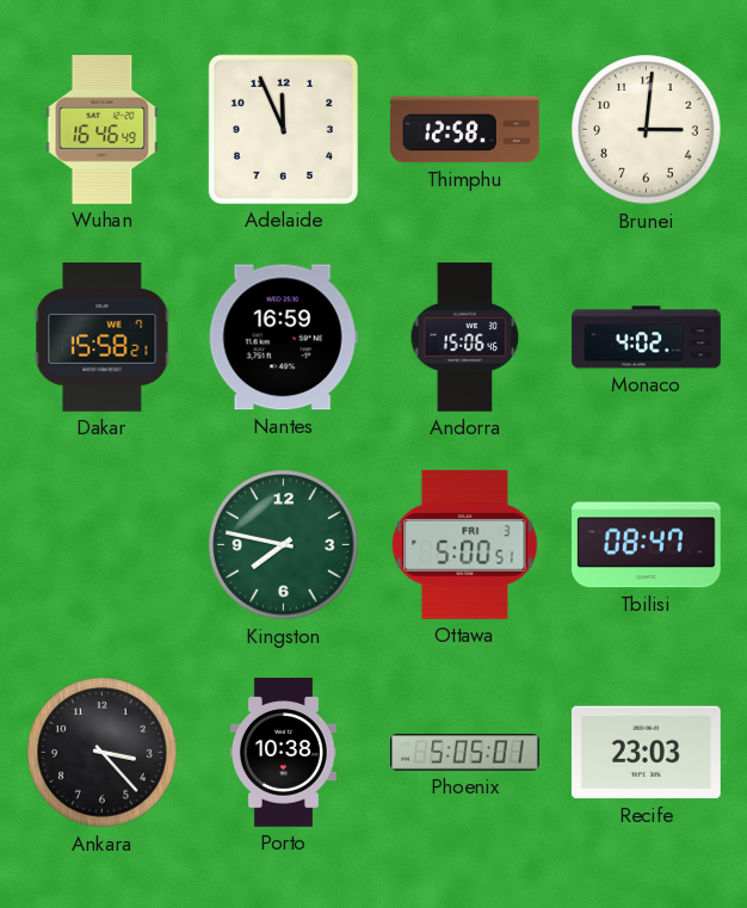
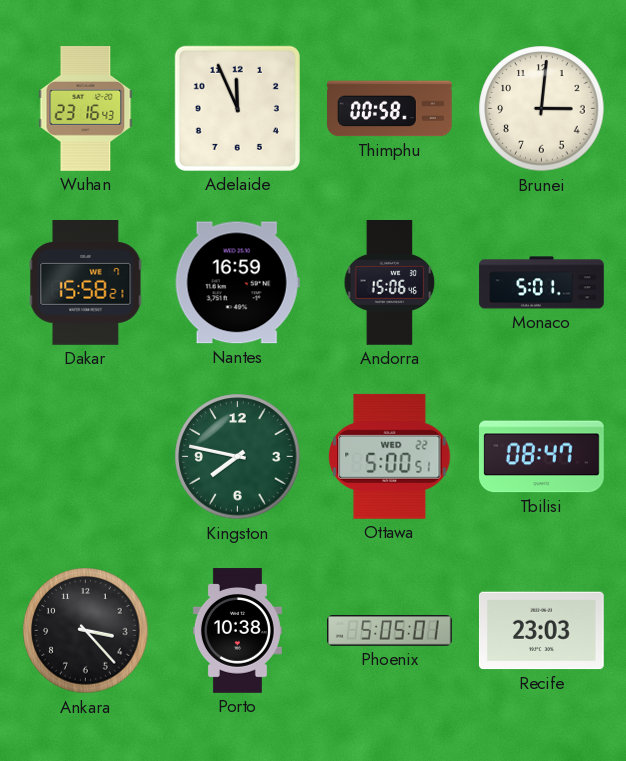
Wuhan: 16:46 -> 23:16 (86, 109)
Thimphu: 12:58 -> 00:58 (390, 109)
Monaco: 4:02 -> 5:01 (542, 283)
Ottawa date: FRI 3 -> WED 22 (390, 456)
